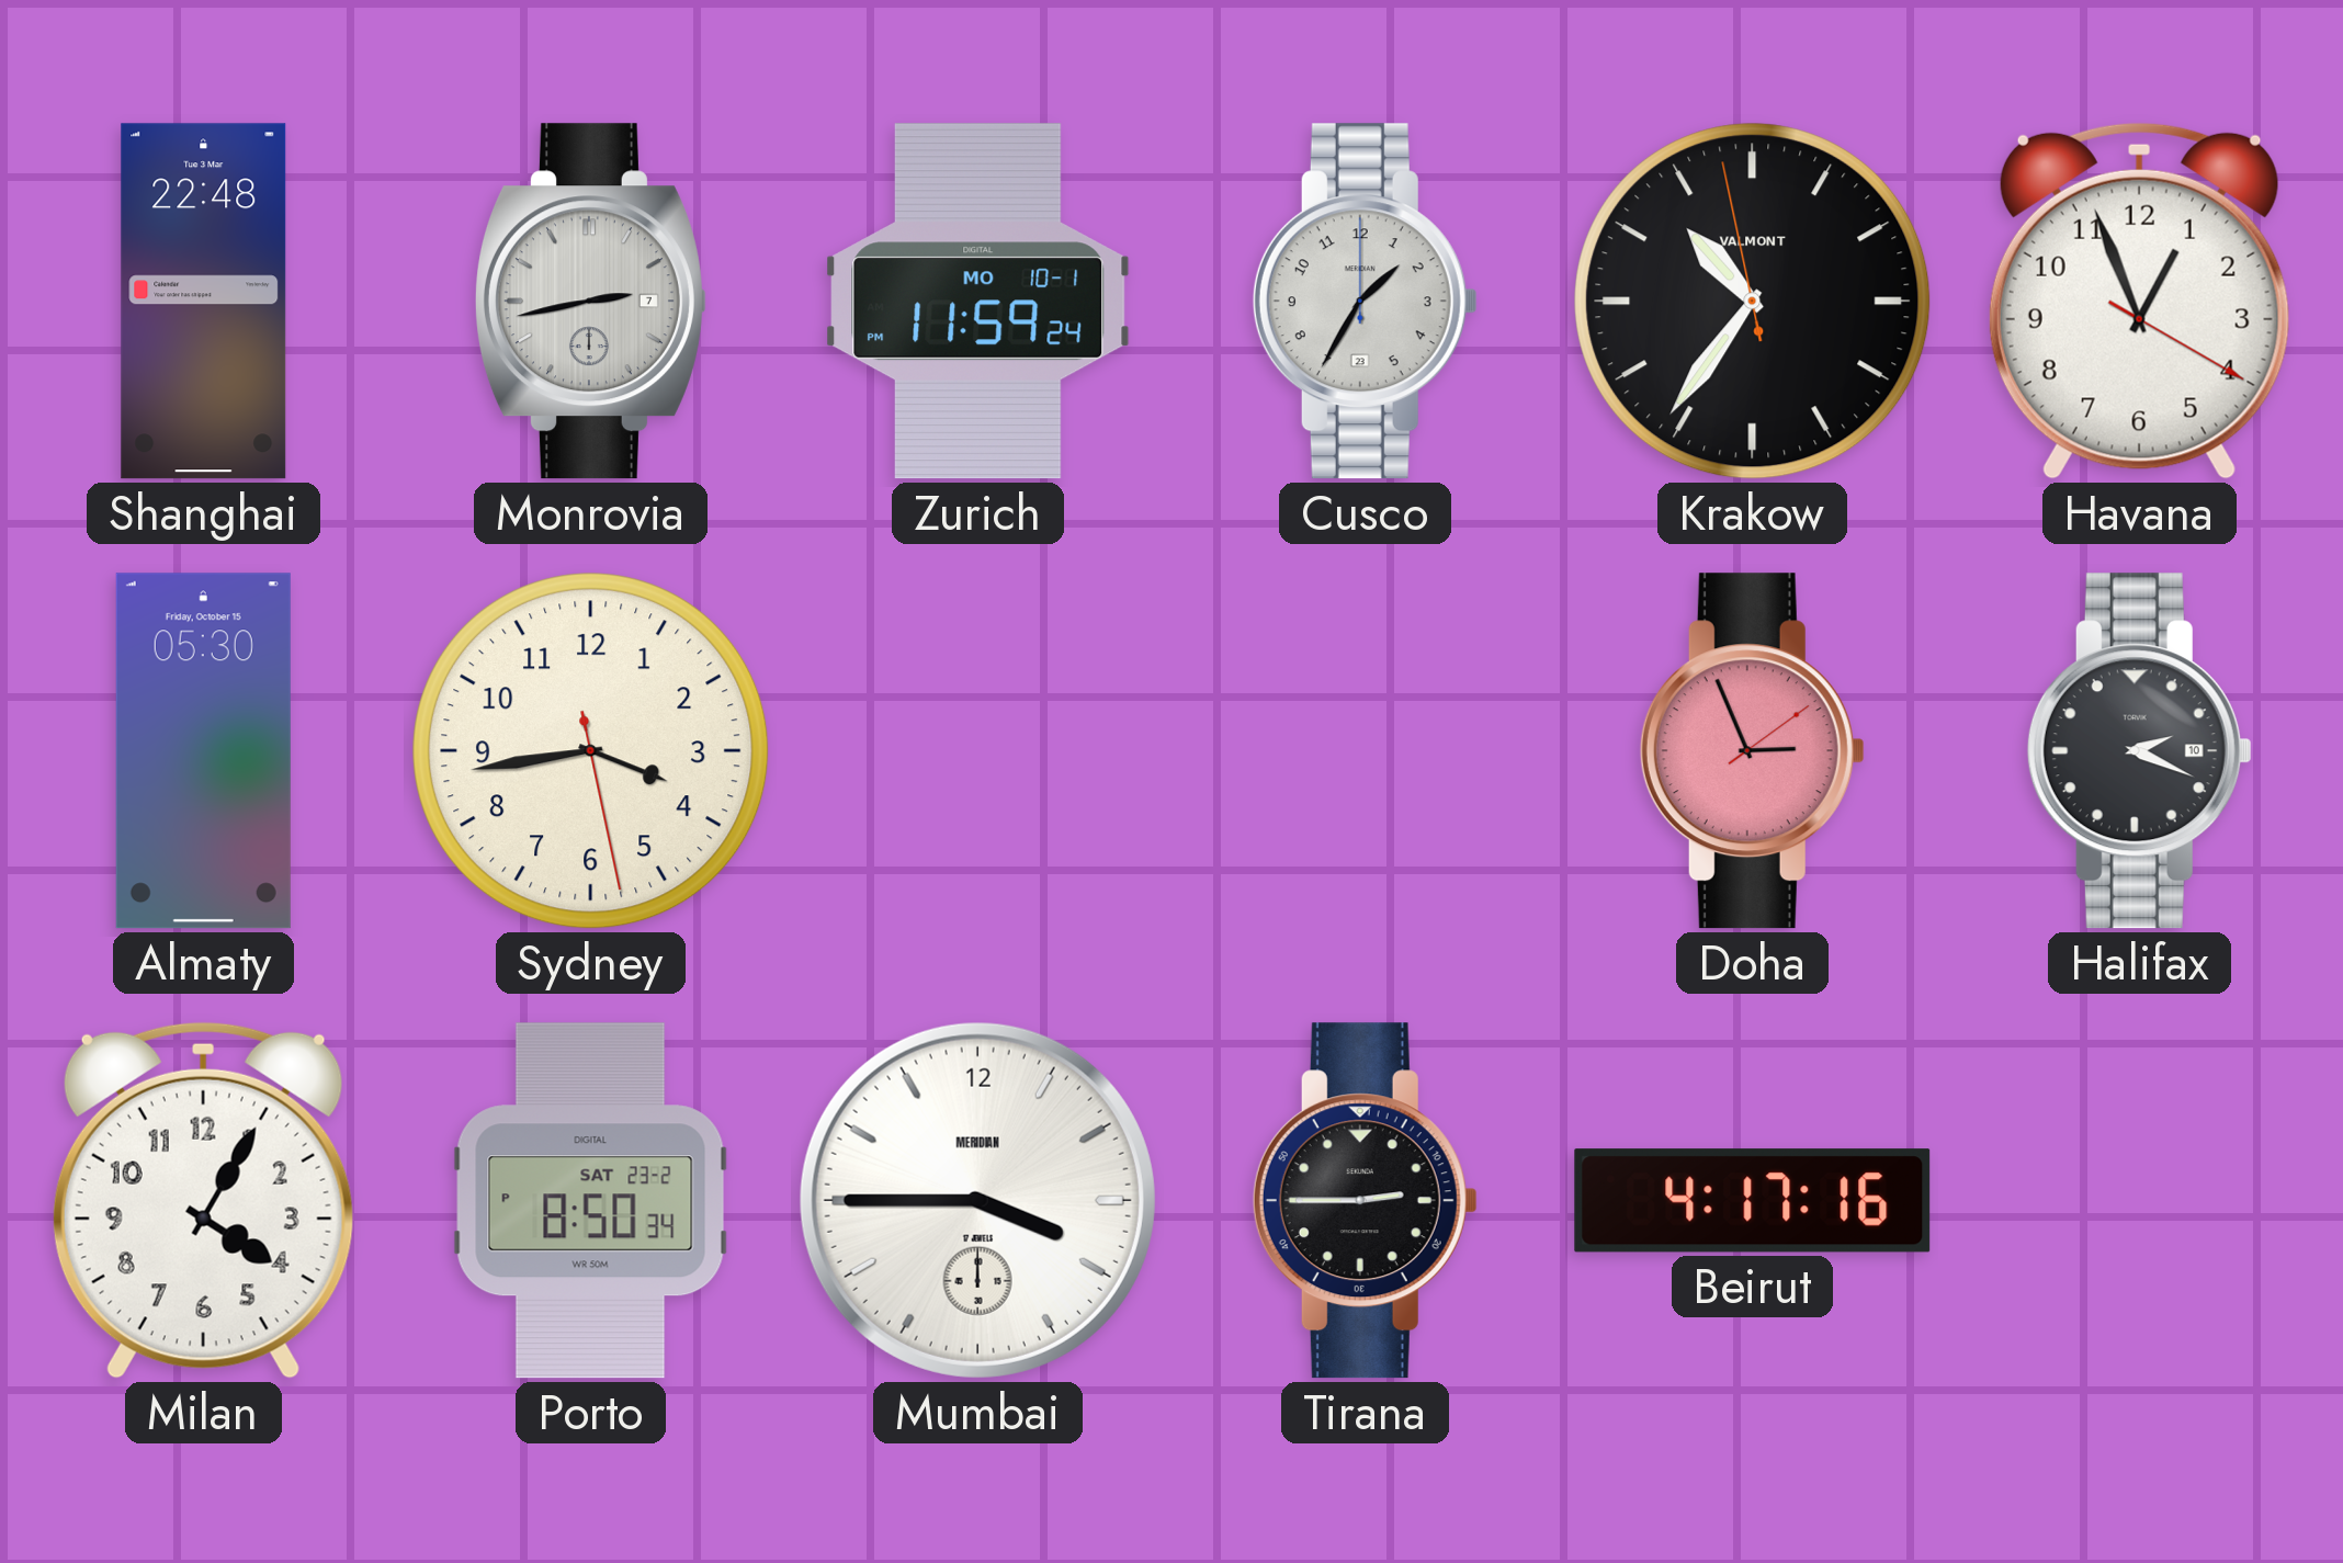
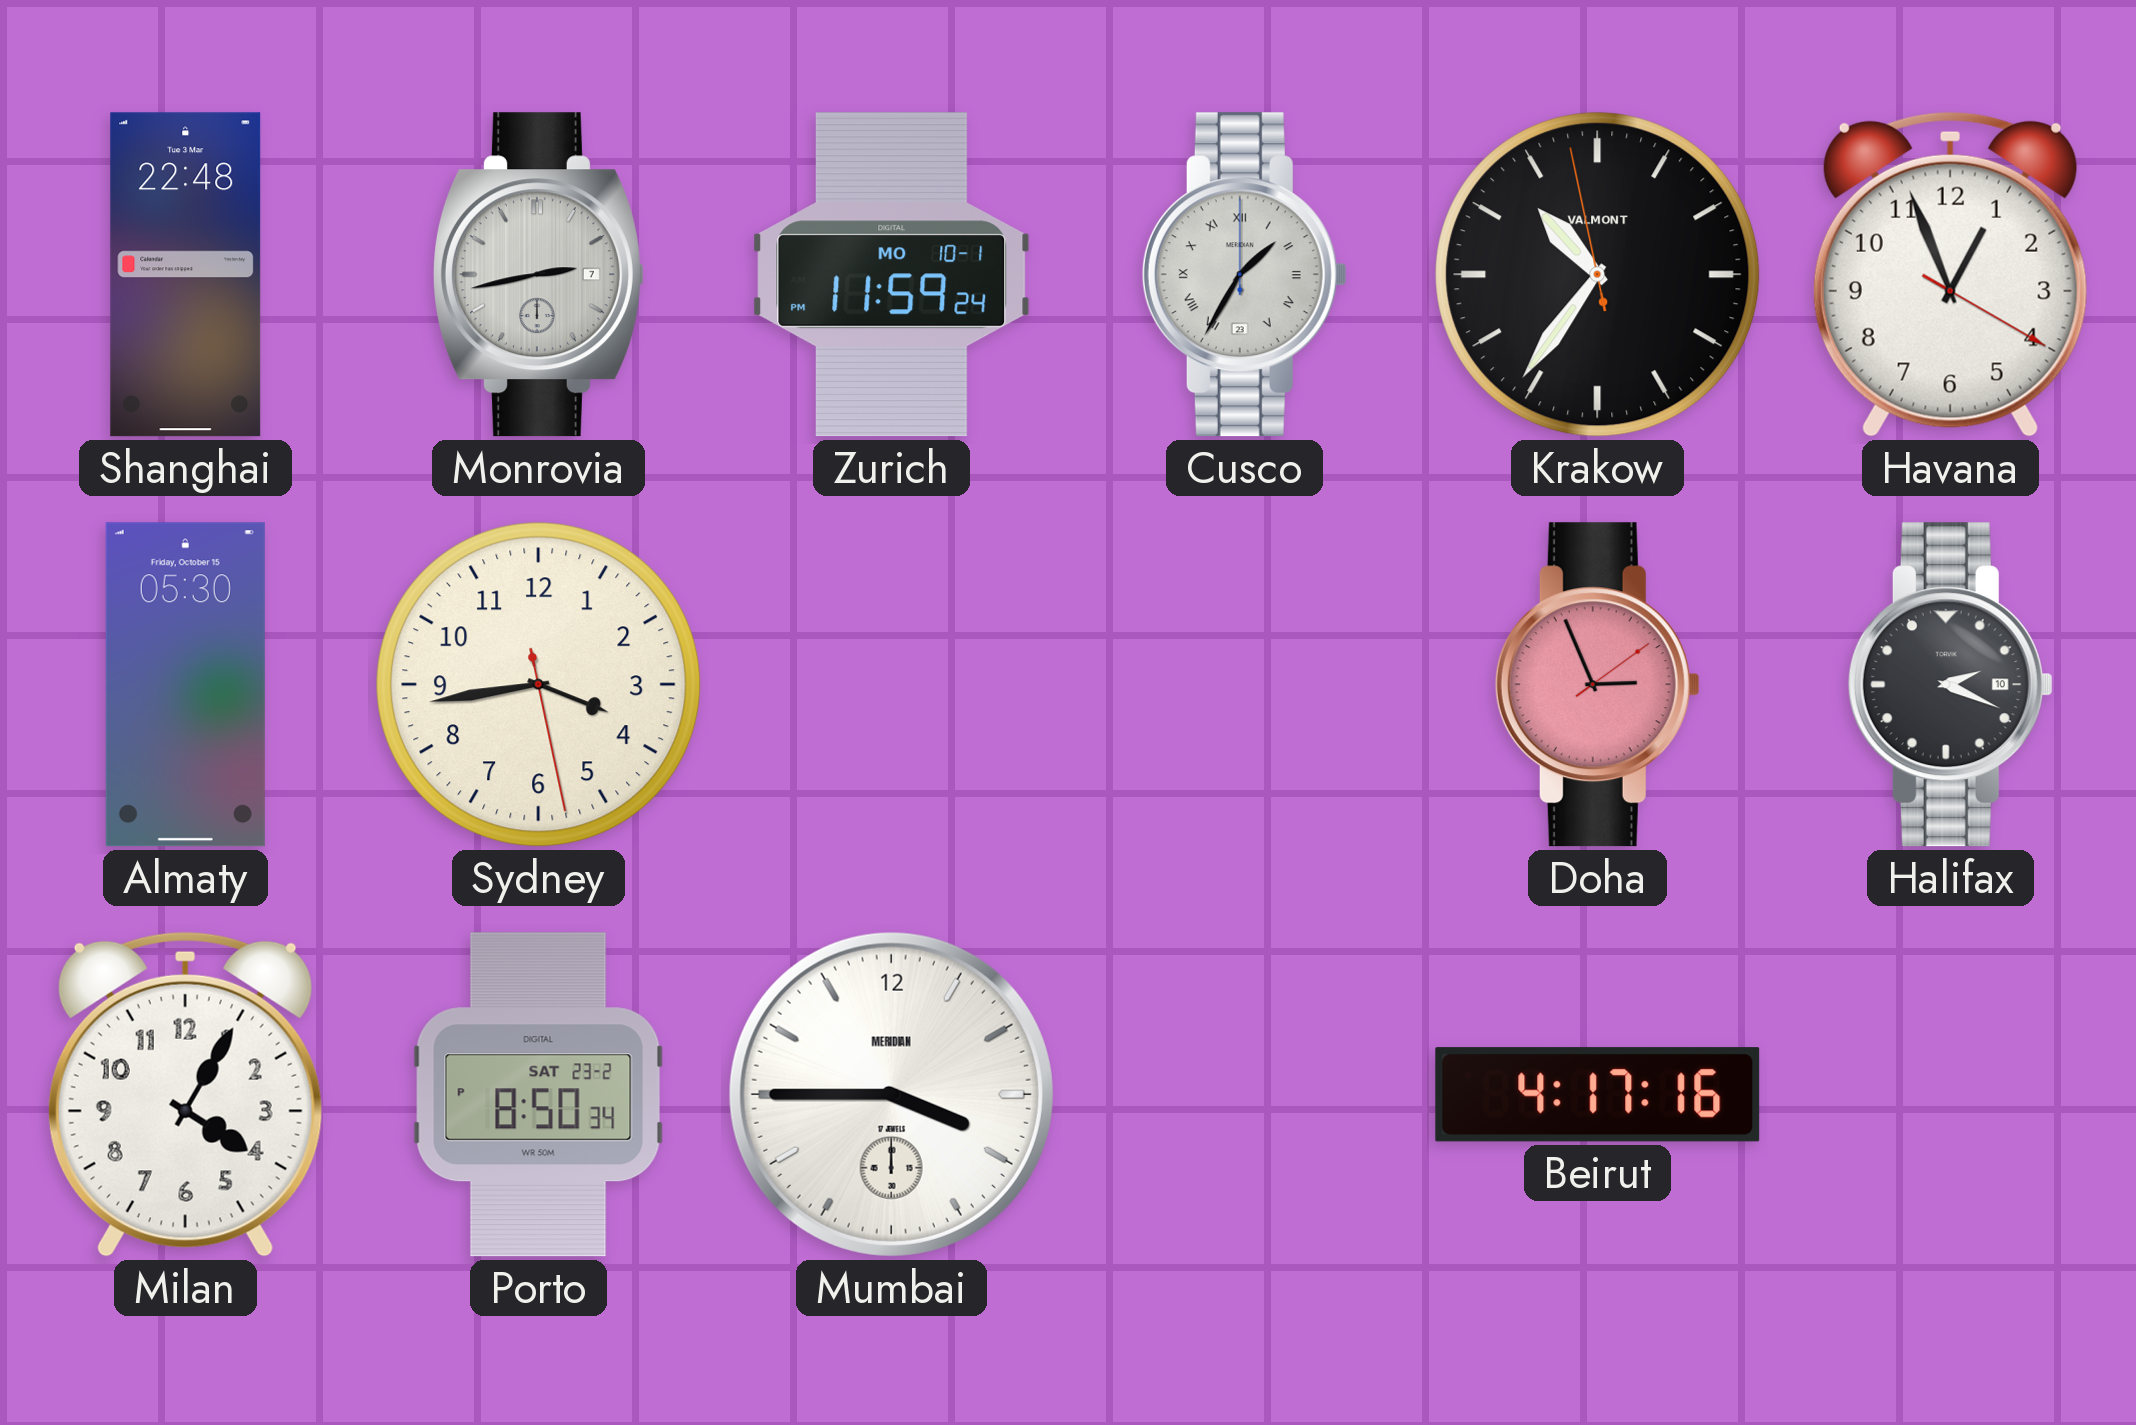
Cusco numerals: Arabic -> Roman (1244, 275)
Tirana: 2:45 -> none (1365, 1201)
